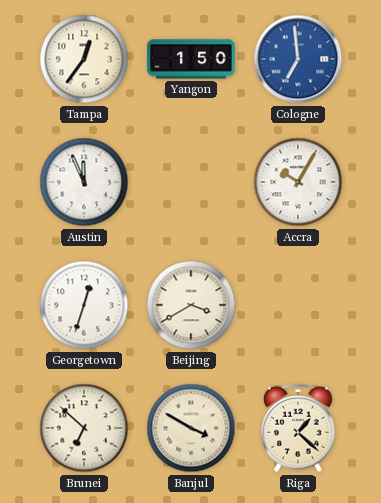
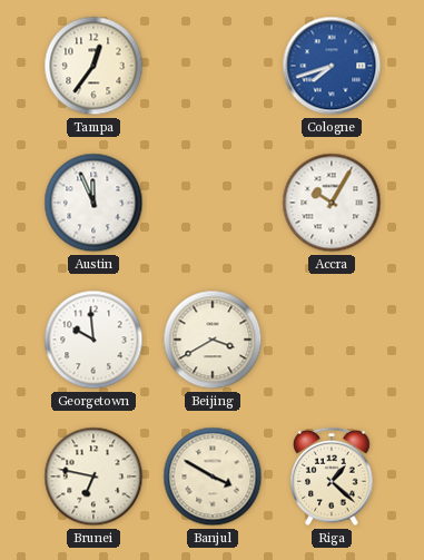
Yangon: 1:50 -> none (191, 59)
Cologne: 6:59 -> 7:42 (332, 66)
Georgetown: 12:33 -> 9:59 (93, 340)
Brunei: 6:52 -> 6:47 (93, 477)
